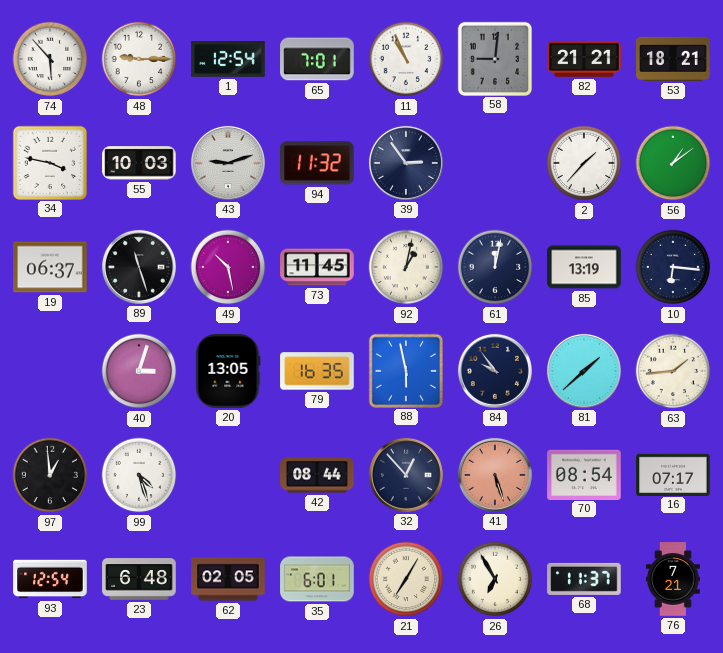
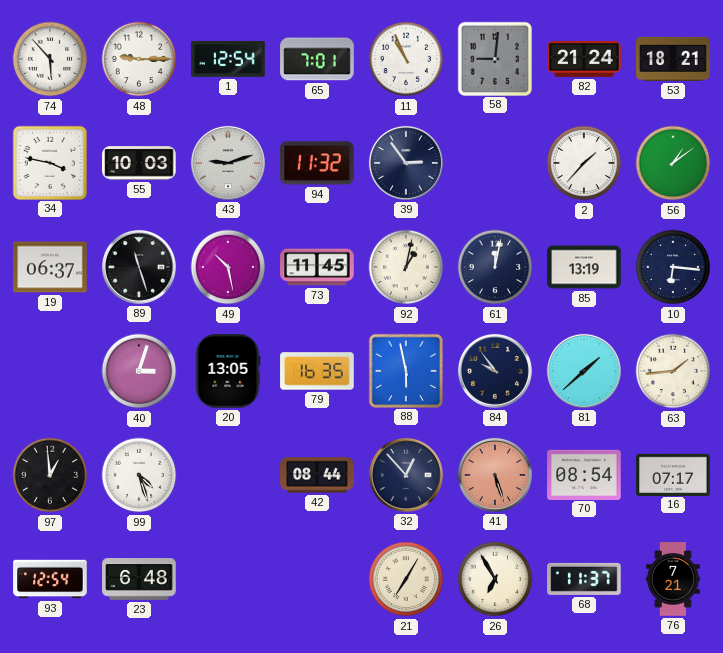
82: 21:21 -> 21:24 (584, 59)
62: 02:05 -> none (228, 579)
35: 6:01 -> none (317, 579)
